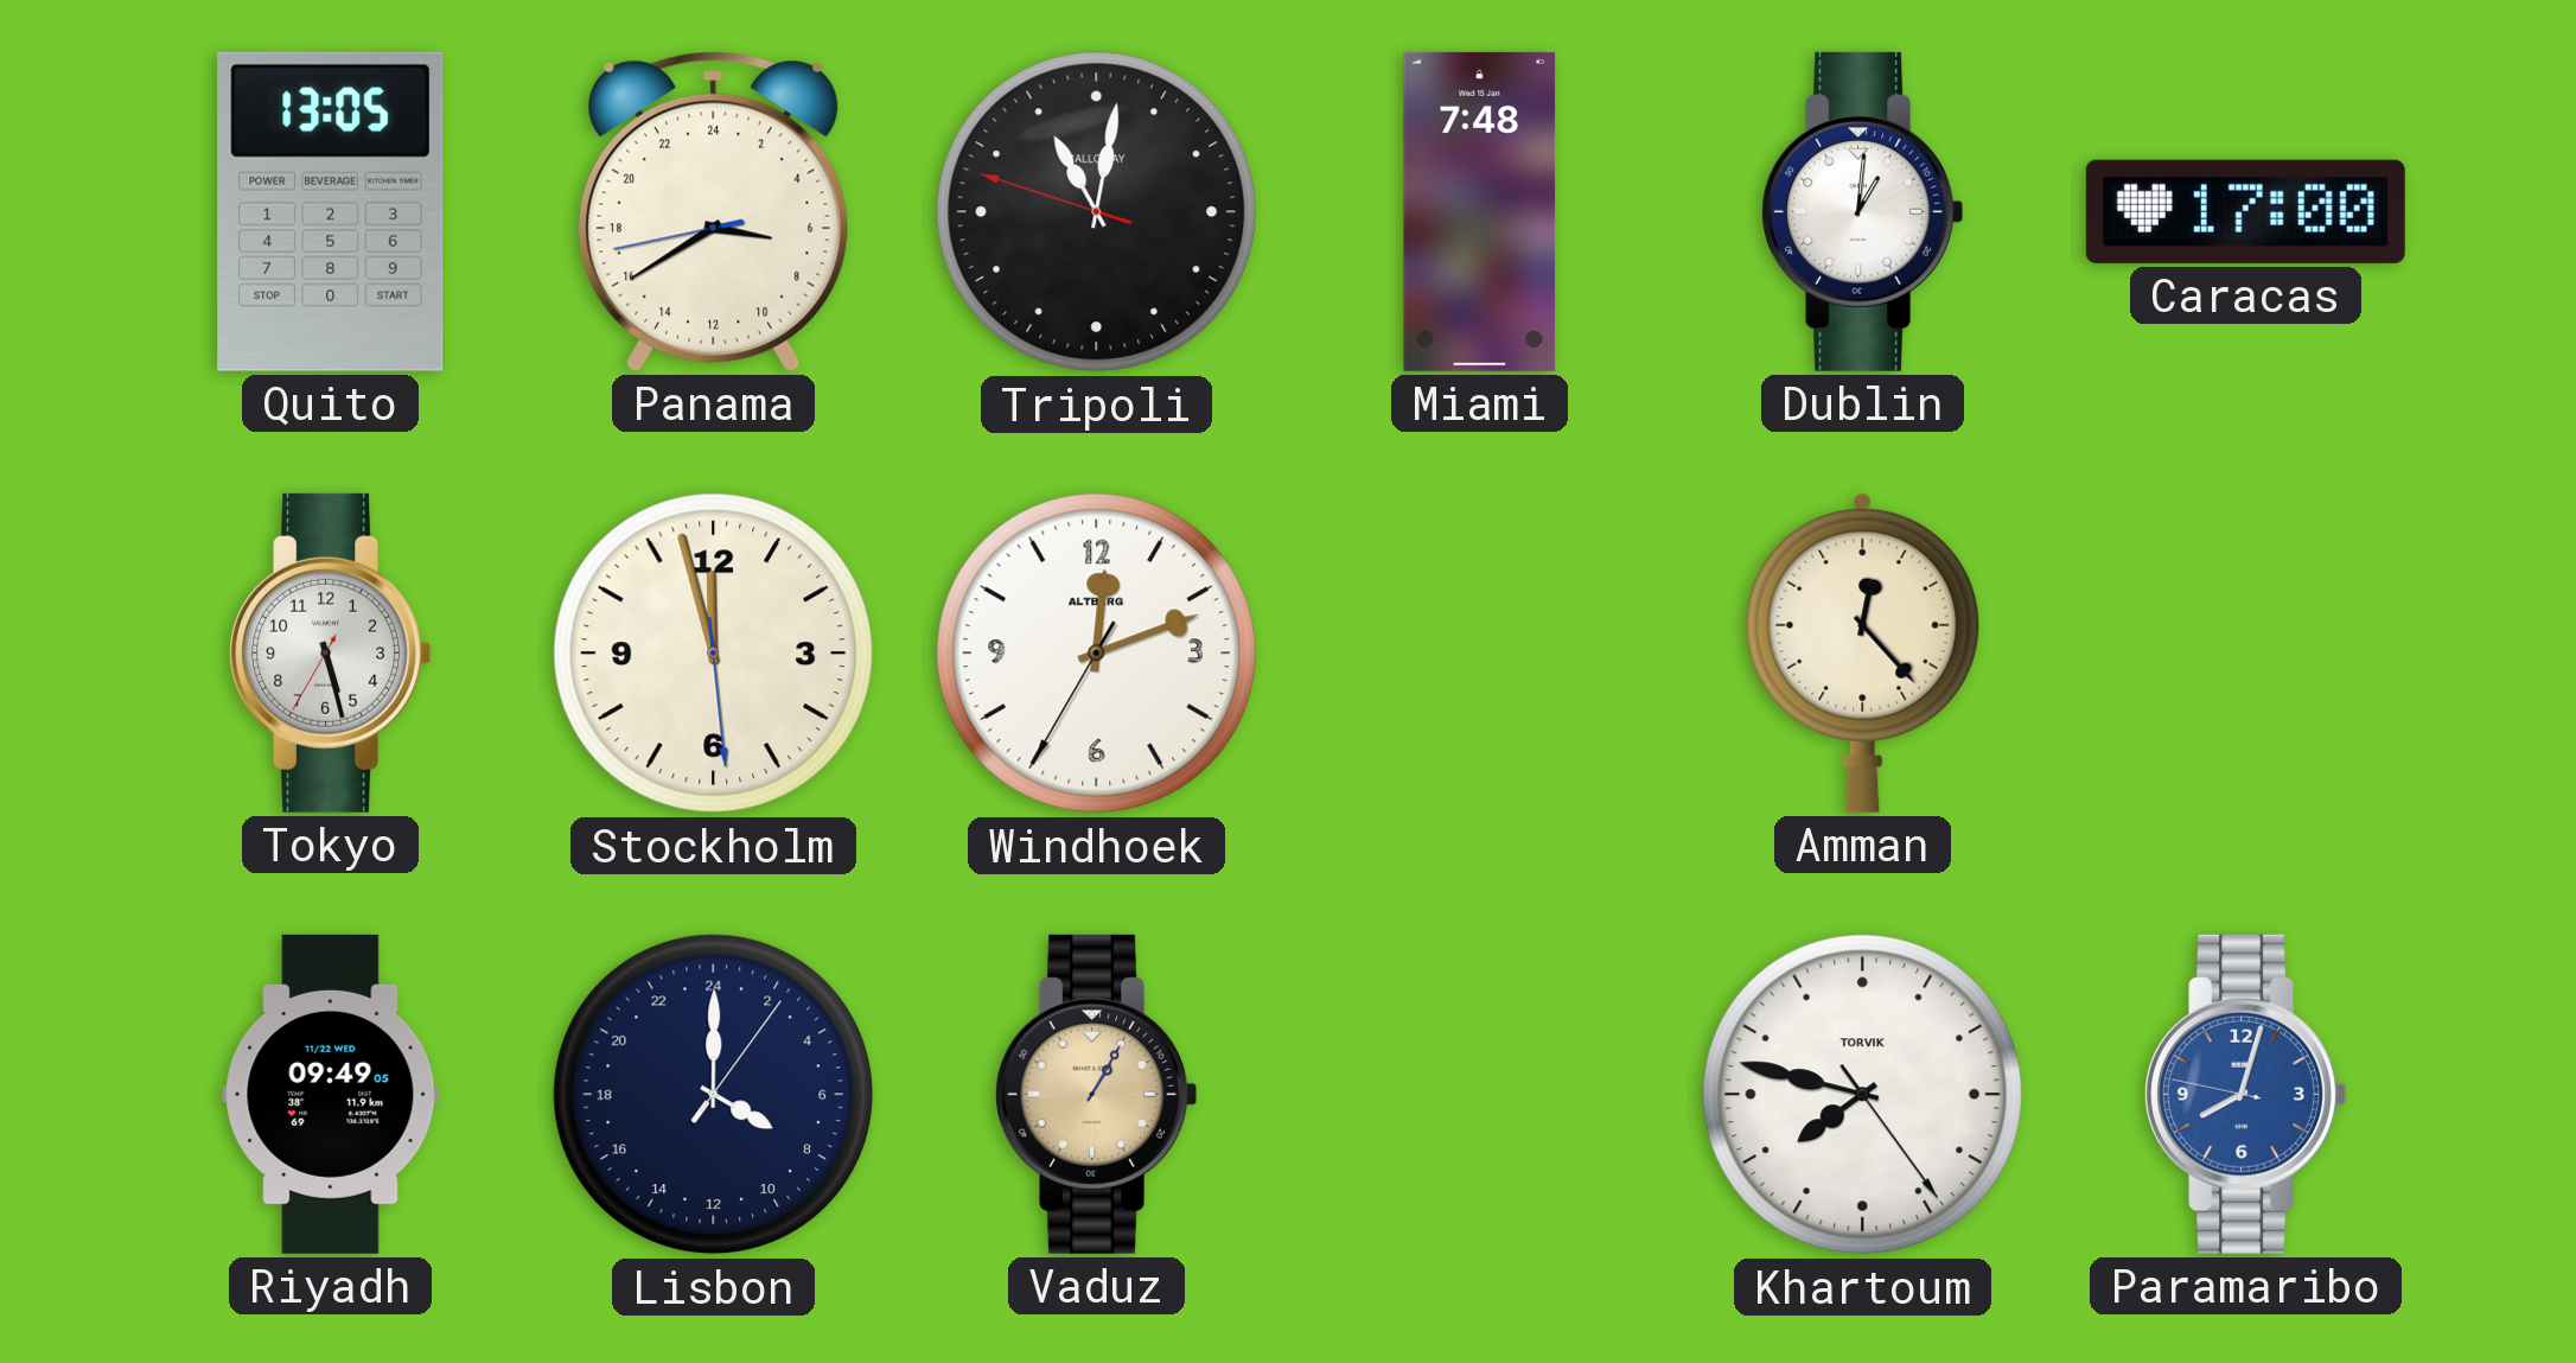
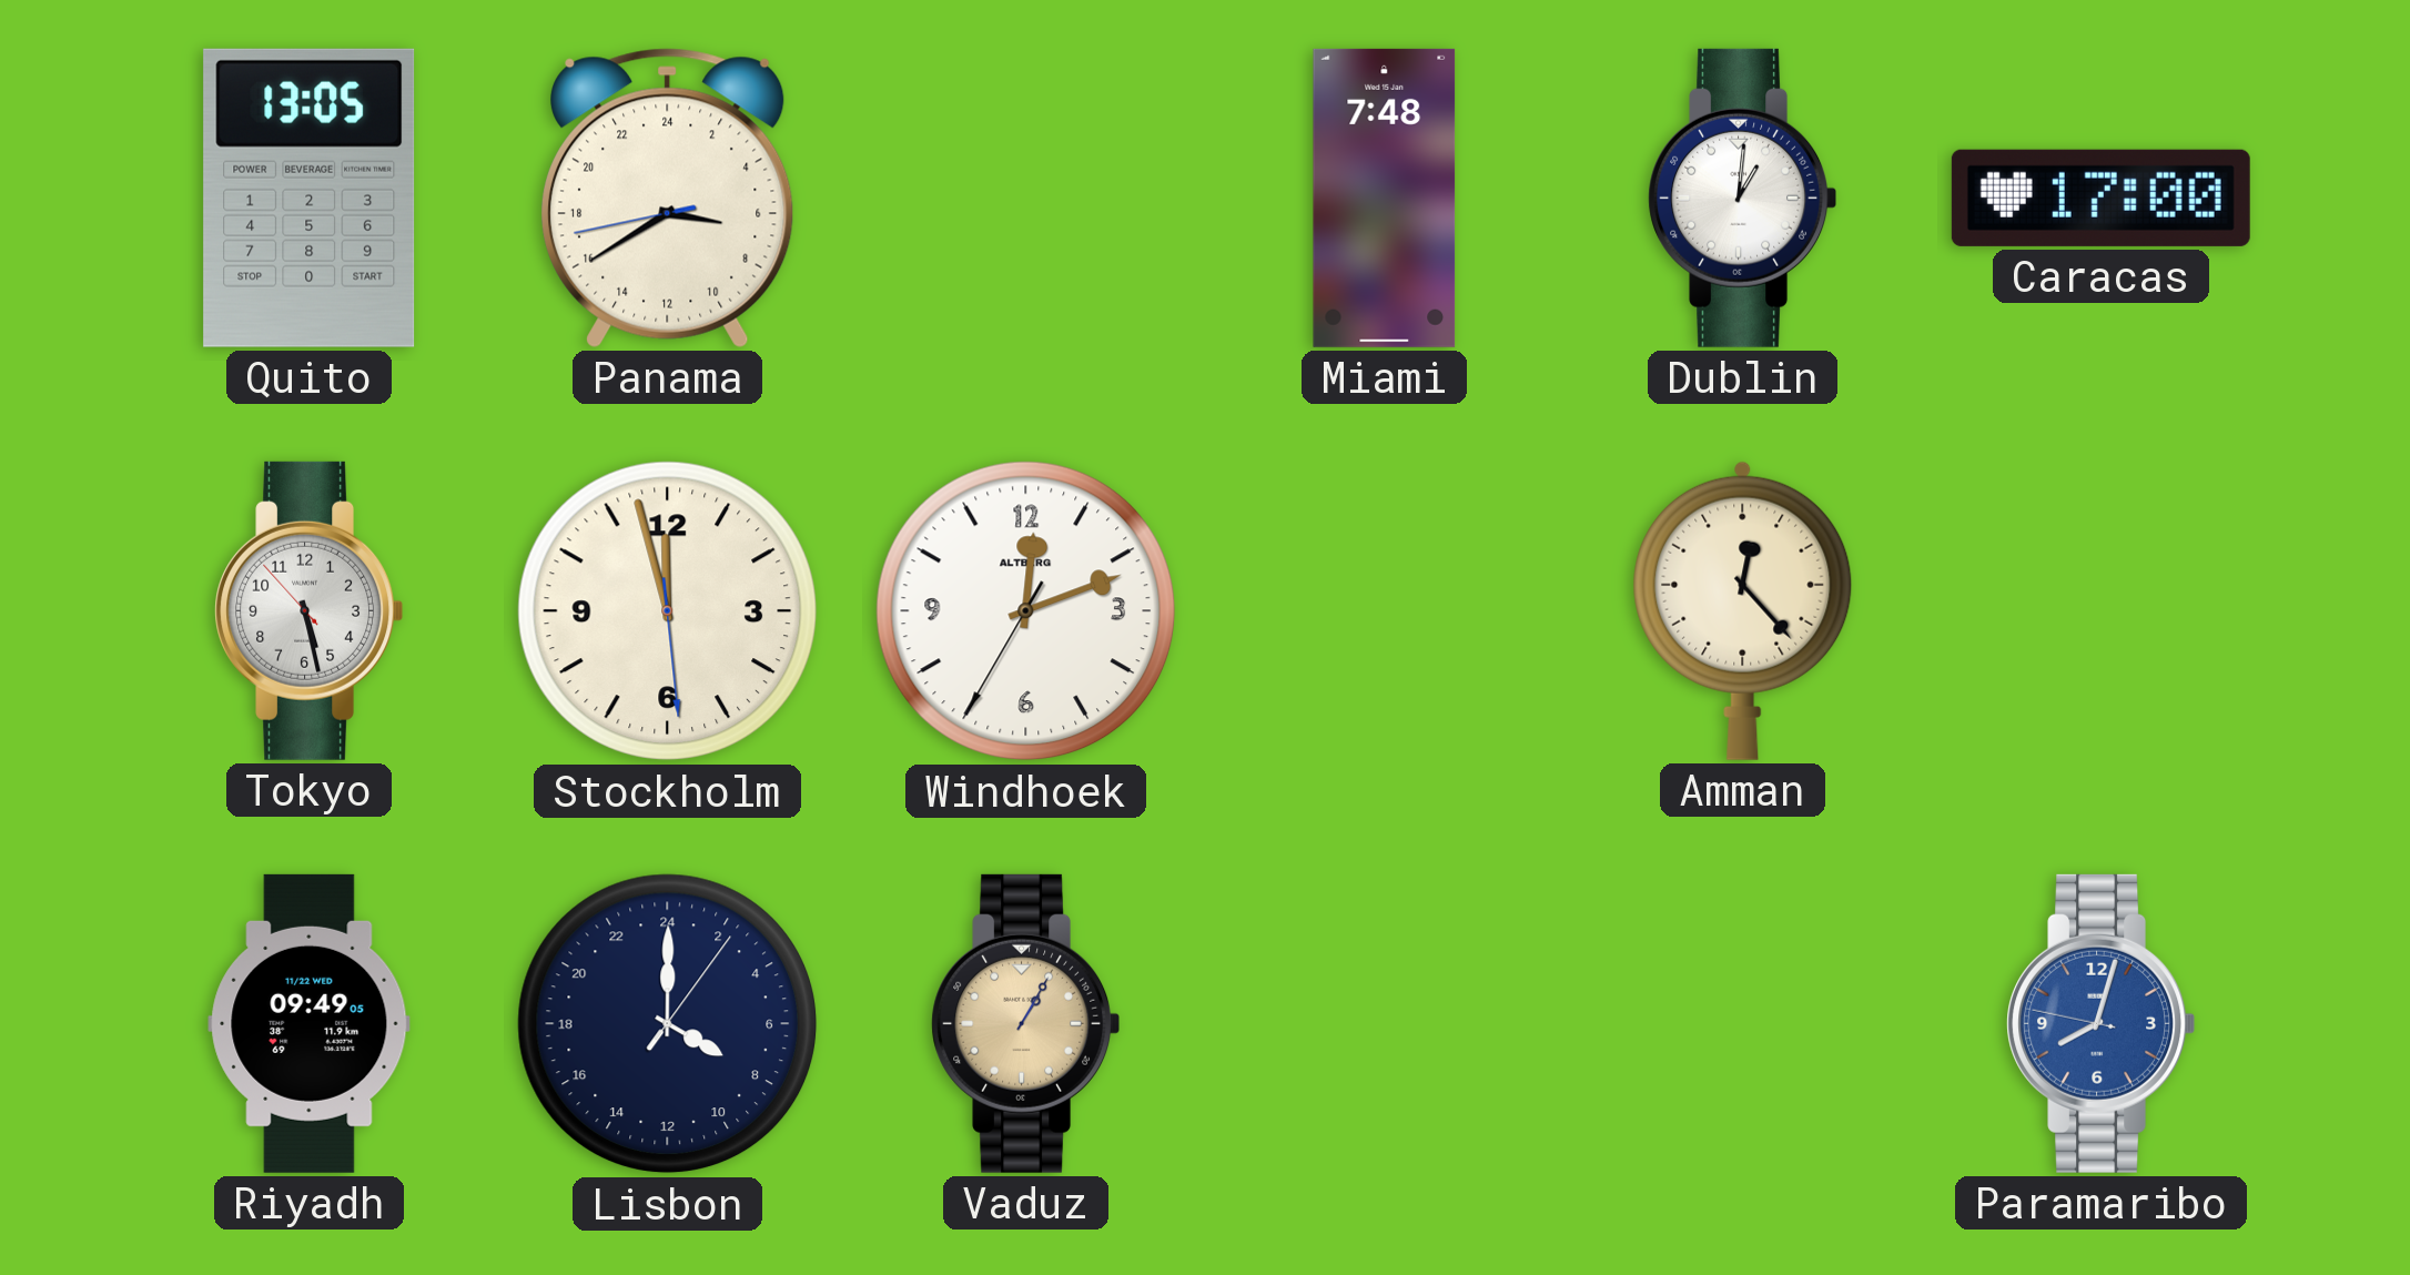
Tripoli: 11:01 -> none (1097, 212)
Tokyo: 5:27:35 -> 5:27:53 (308, 610)
Khartoum: 7:47 -> none (1863, 1095)
